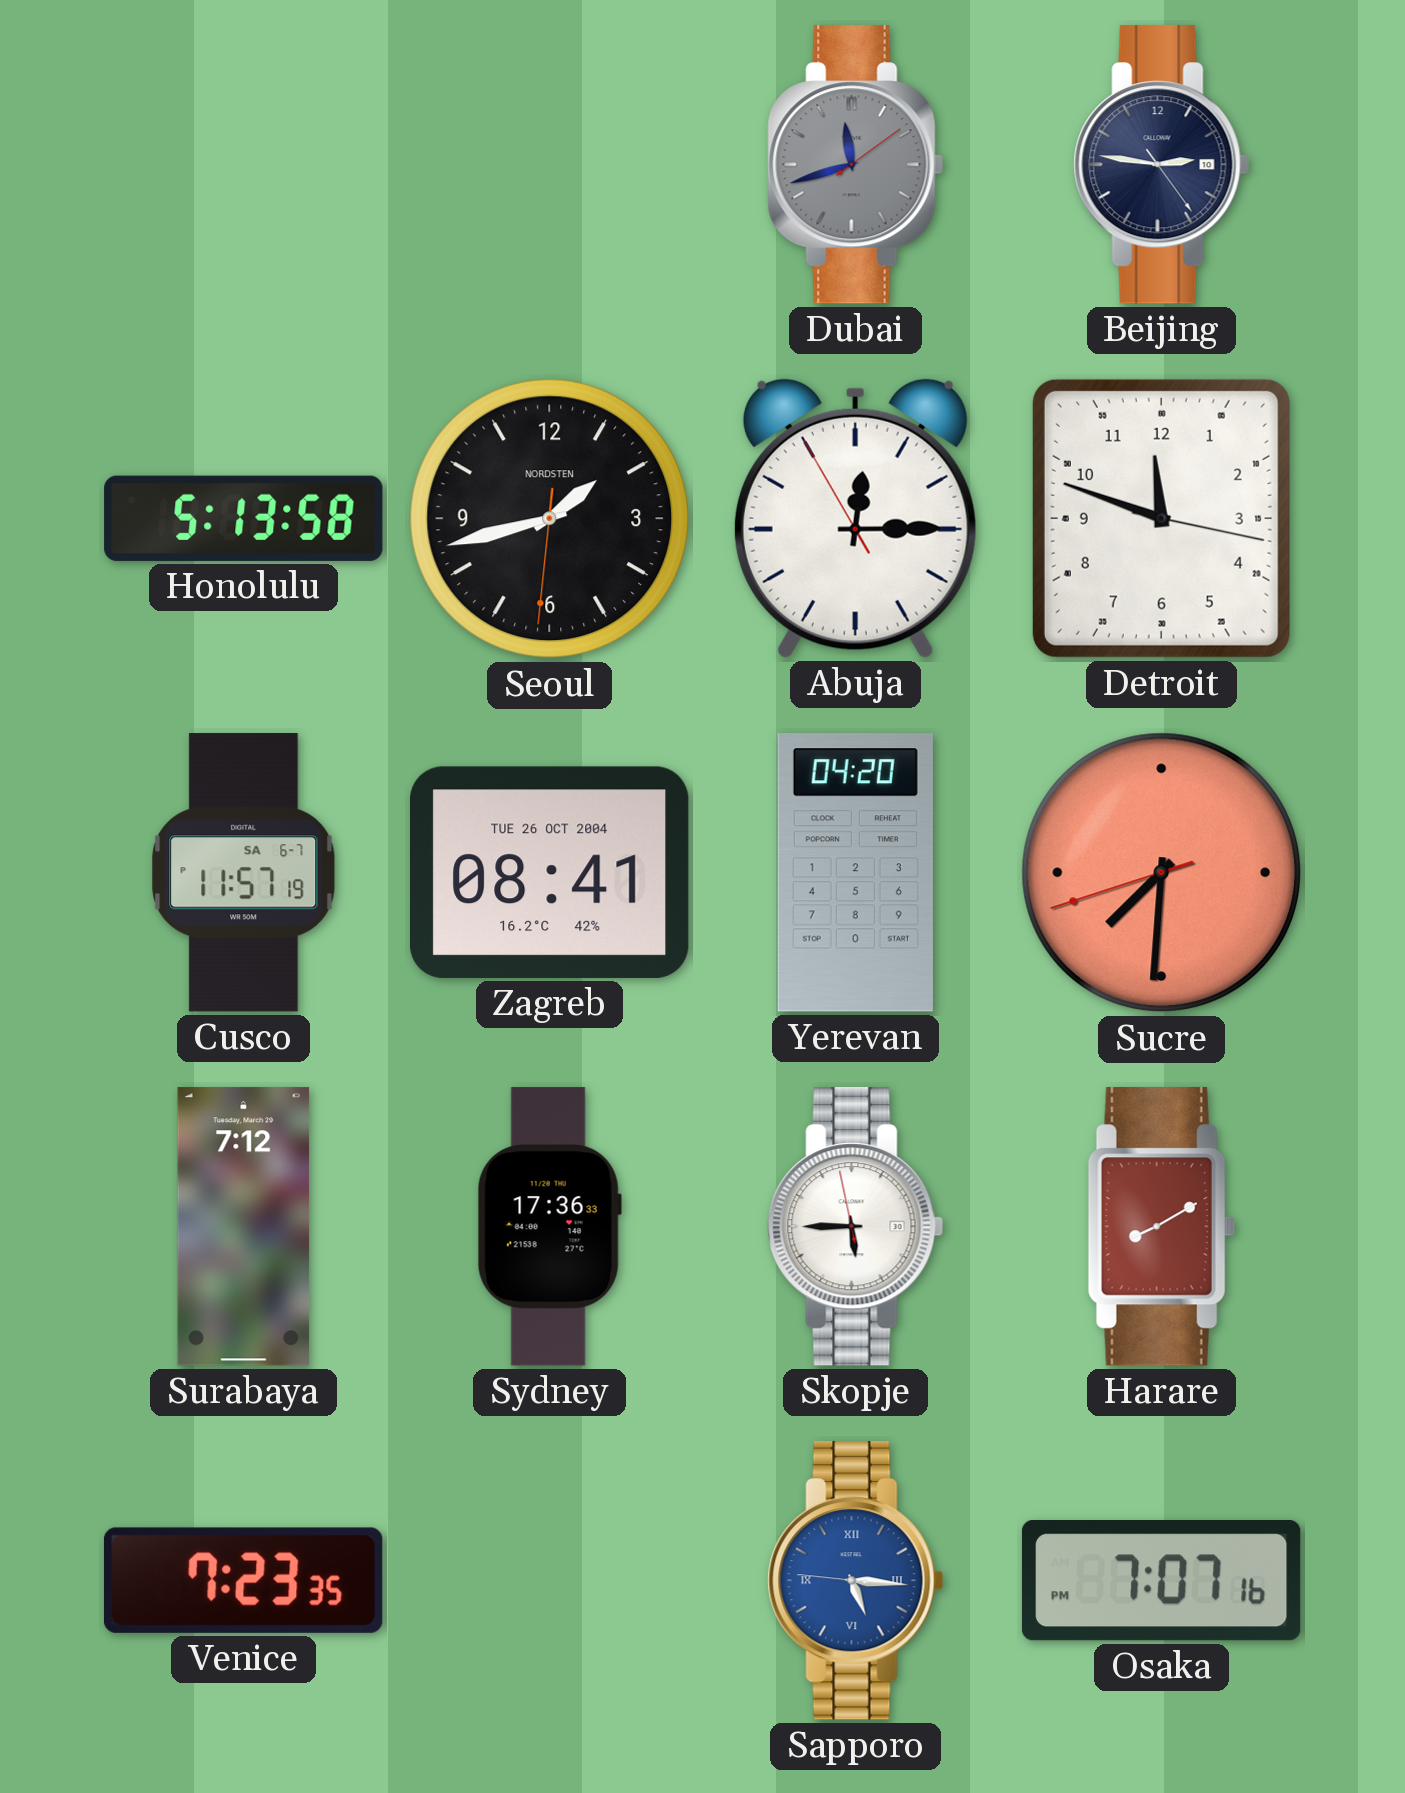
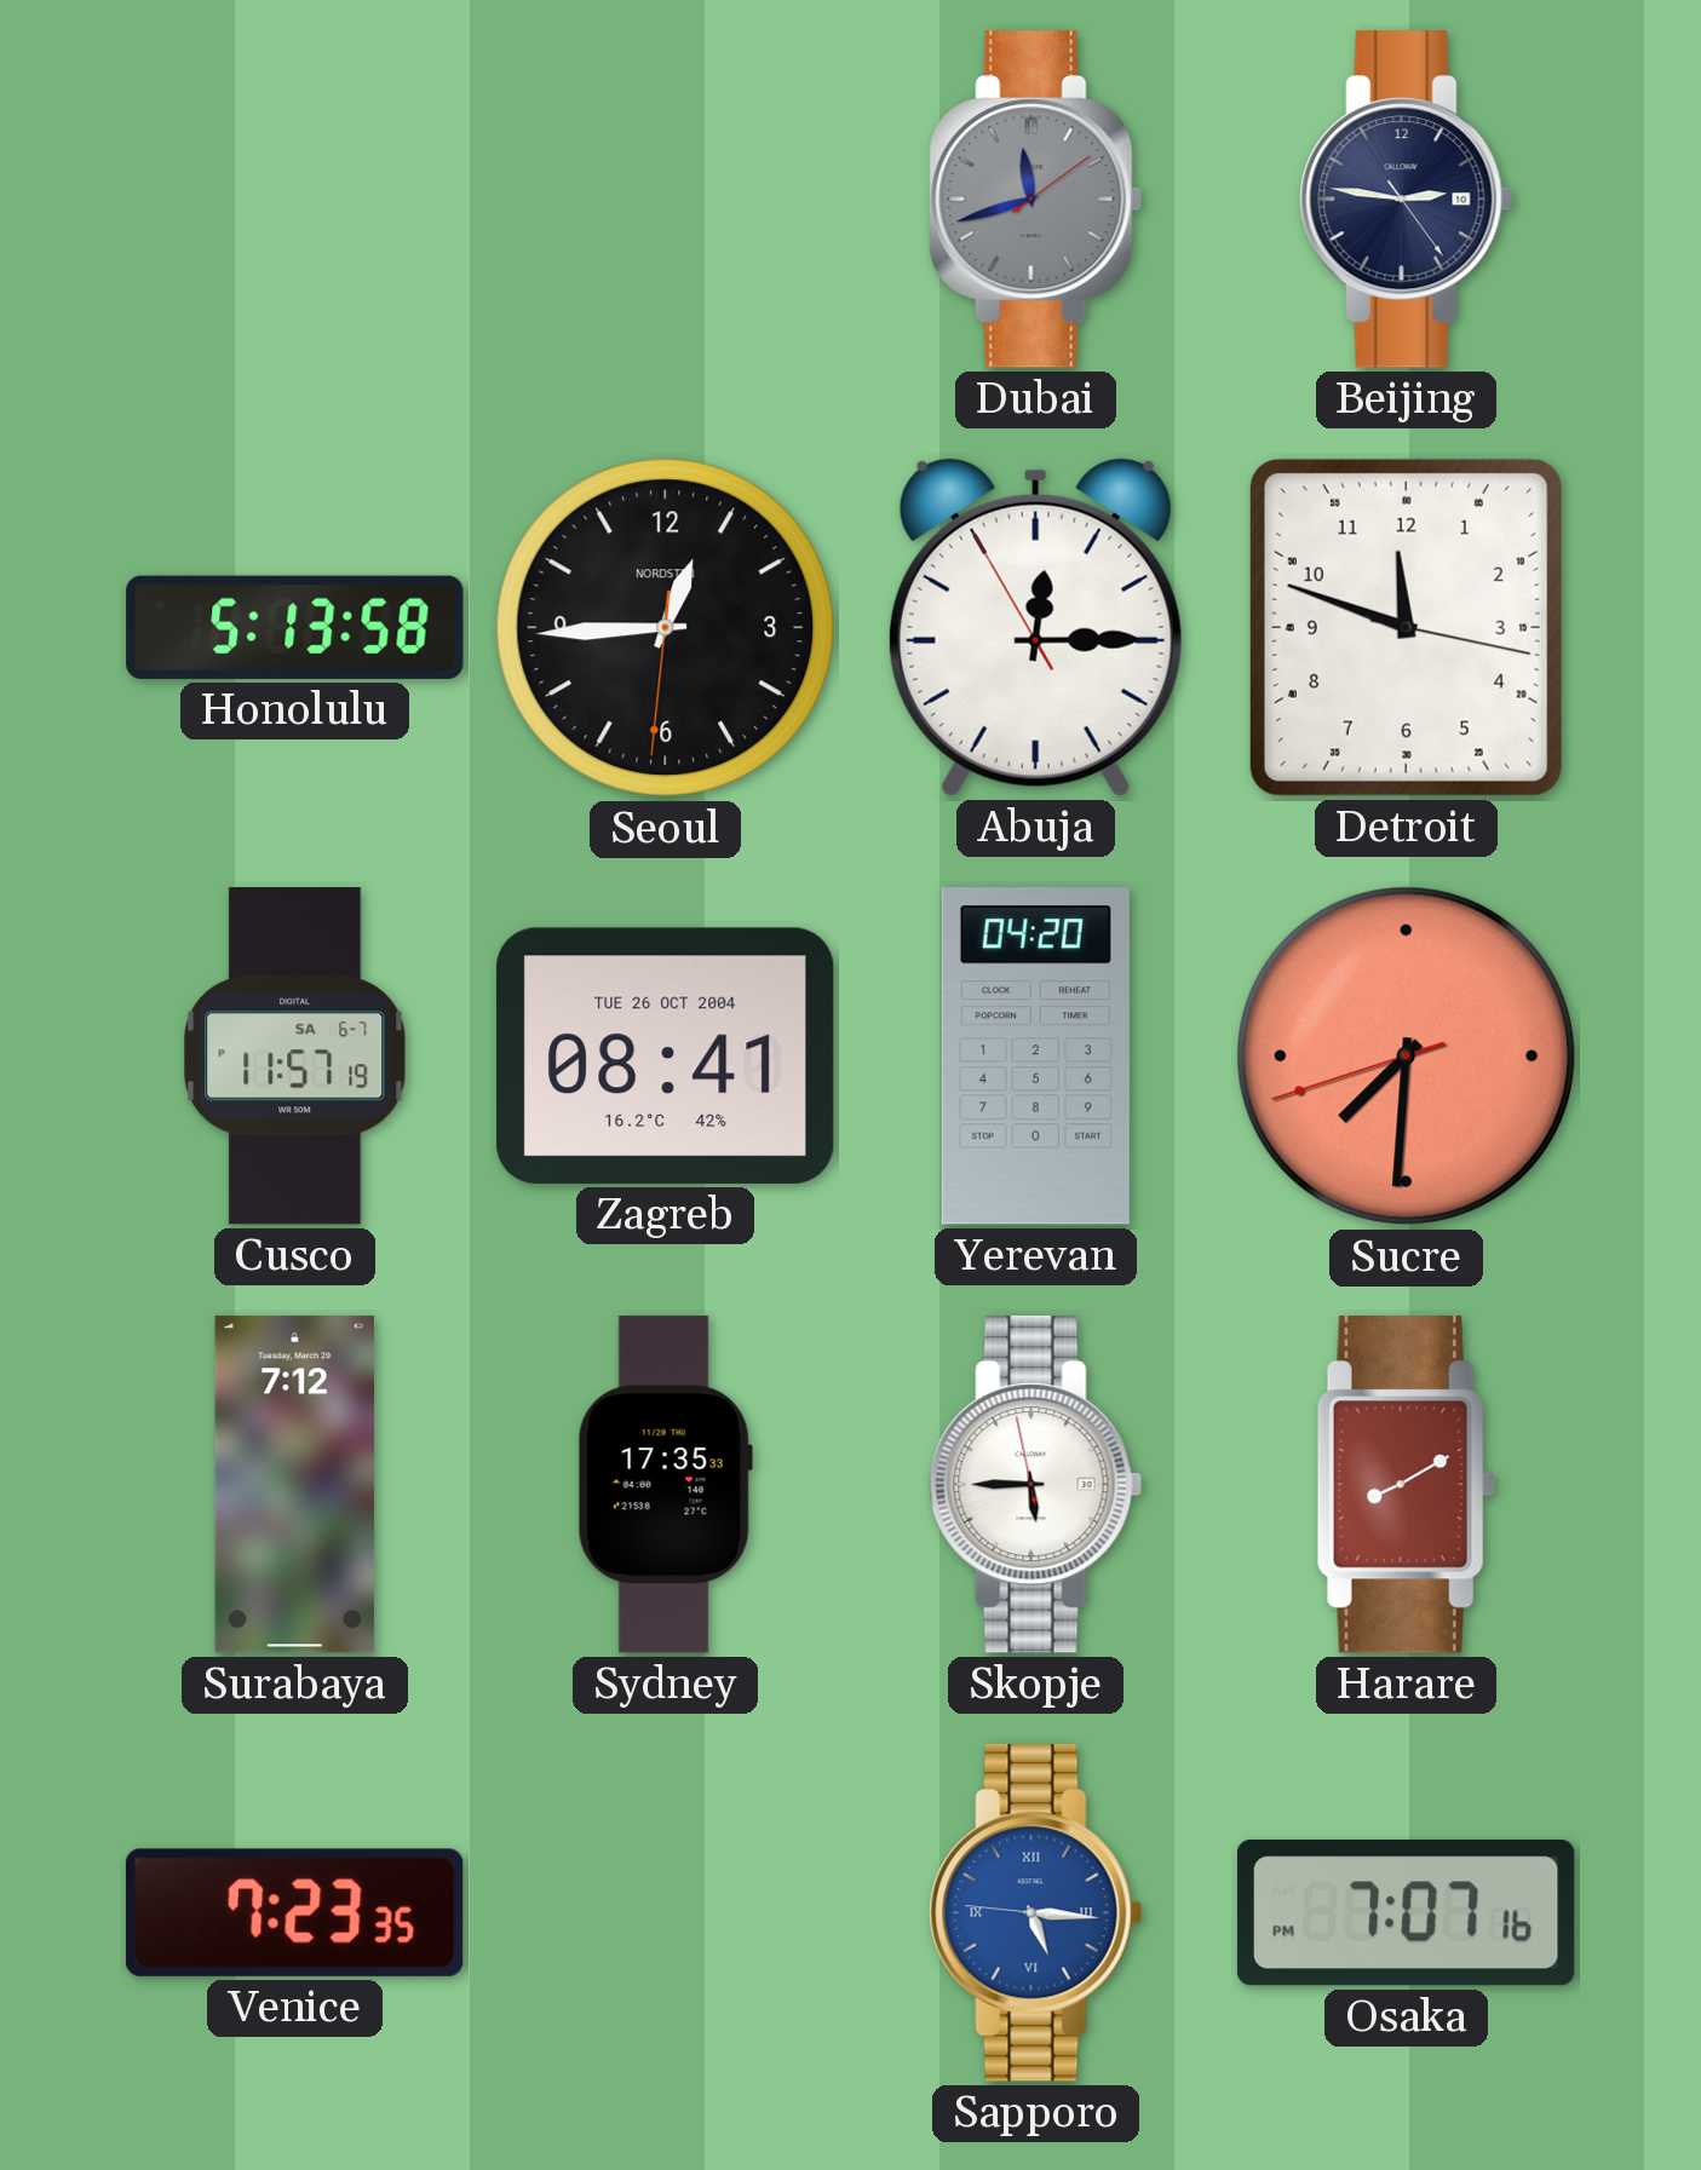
Seoul: 1:42 -> 12:44 (666, 628)
Sydney: 17:36 -> 17:35 (665, 1485)
